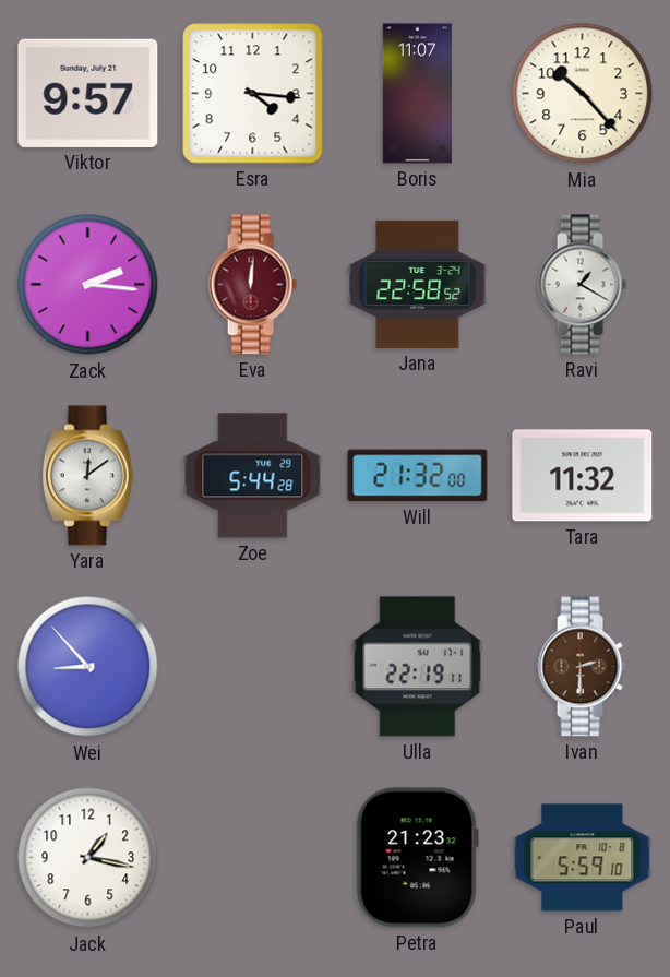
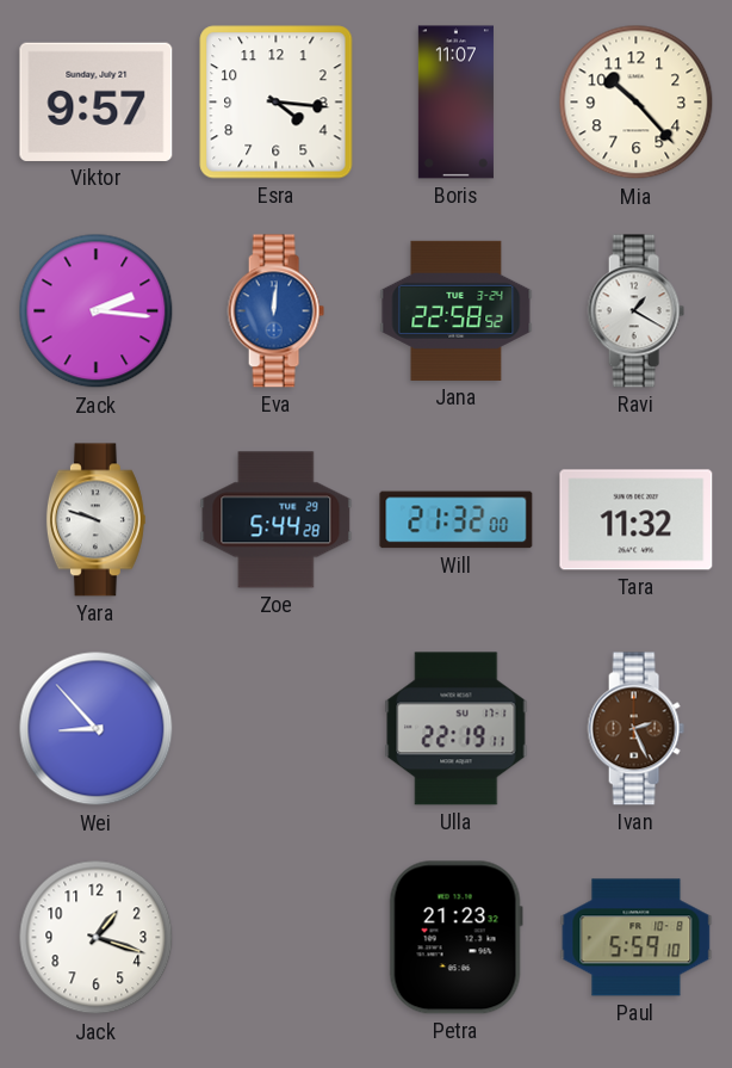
Eva dial: burgundy -> blue (275, 311)
Yara: 12:09 -> 9:48 (95, 520)
Ivan: 2:30 -> 2:26 (635, 729)
Jack: 1:17 -> 1:18 (97, 938)
